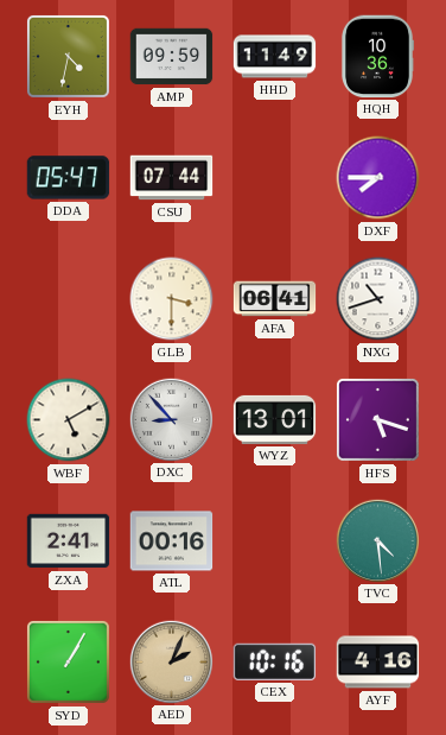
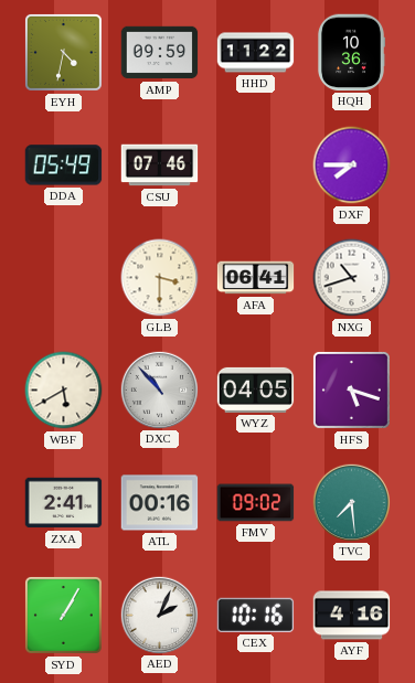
HHD: 11:49 -> 11:22 (256, 53)
DDA: 05:47 -> 05:49 (64, 166)
CSU: 07:44 -> 07:46 (160, 166)
WBF: 5:10 -> 5:40 (64, 391)
DXC: 8:53 -> 10:53 (159, 389)
WYZ: 13:01 -> 04:05 (256, 389)
FMV: none -> 09:02 (256, 503)
TVC: 4:29 -> 7:29 (351, 502)
AED dial: champagne -> white (159, 615)
